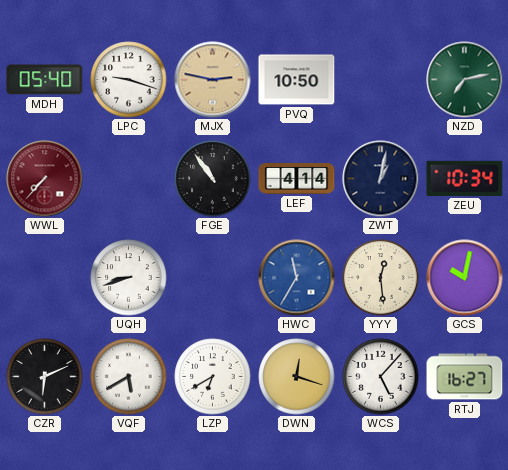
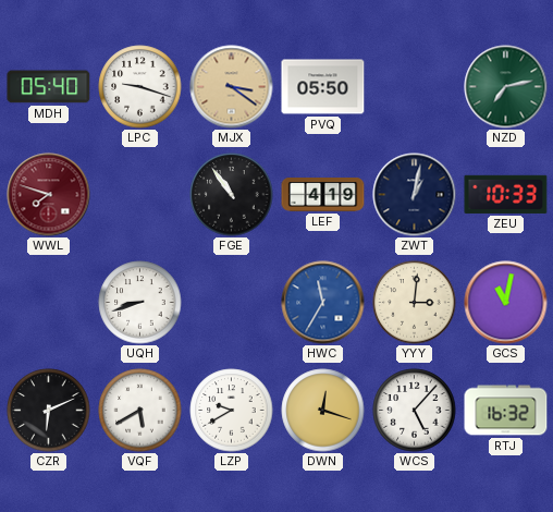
MJX: 2:47 -> 3:21 (232, 87)
PVQ: 10:50 -> 05:50 (323, 87)
WWL: 7:37 -> 7:48 (49, 195)
LEF: 4:14 -> 4:19 (323, 195)
ZEU: 10:34 -> 10:33 (506, 194)
YYY: 12:29 -> 3:01 (415, 303)
GCS: 10:02 -> 11:02 (506, 303)
LZP: 6:40 -> 9:40 (232, 411)
RTJ: 16:27 -> 16:32 (506, 411)
